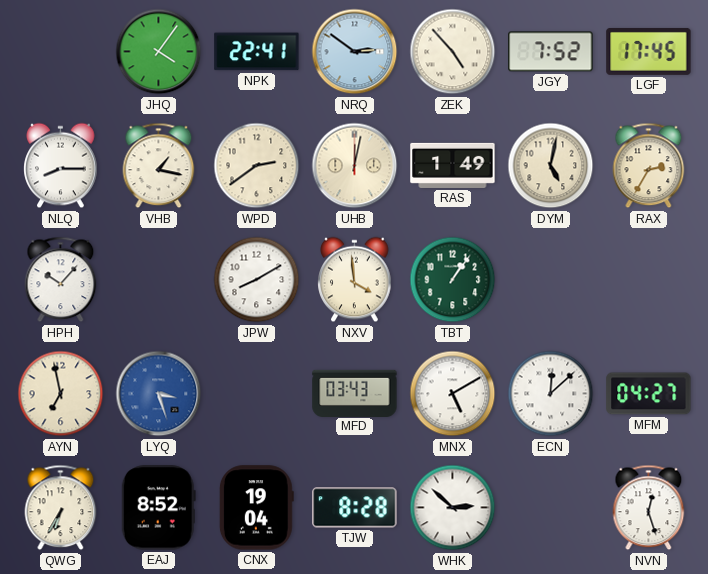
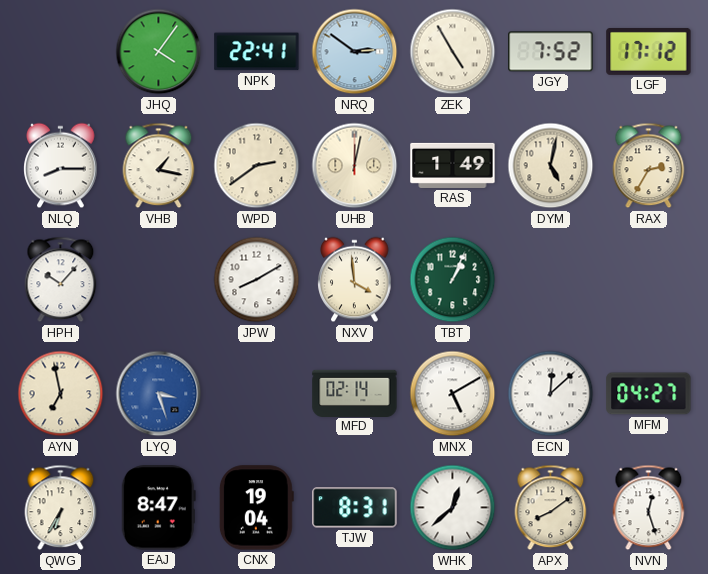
ZEK: 4:53 -> 4:55 (453, 52)
LGF: 17:45 -> 17:12 (649, 51)
TBT: 1:06 -> 1:04 (453, 280)
MFD: 03:43 -> 02:14 (355, 393)
EAJ: 8:52 -> 8:47 (158, 508)
TJW: 8:28 -> 8:31 (355, 508)
WHK: 2:52 -> 12:38 (453, 508)
APX: none -> 8:09 (551, 508)
